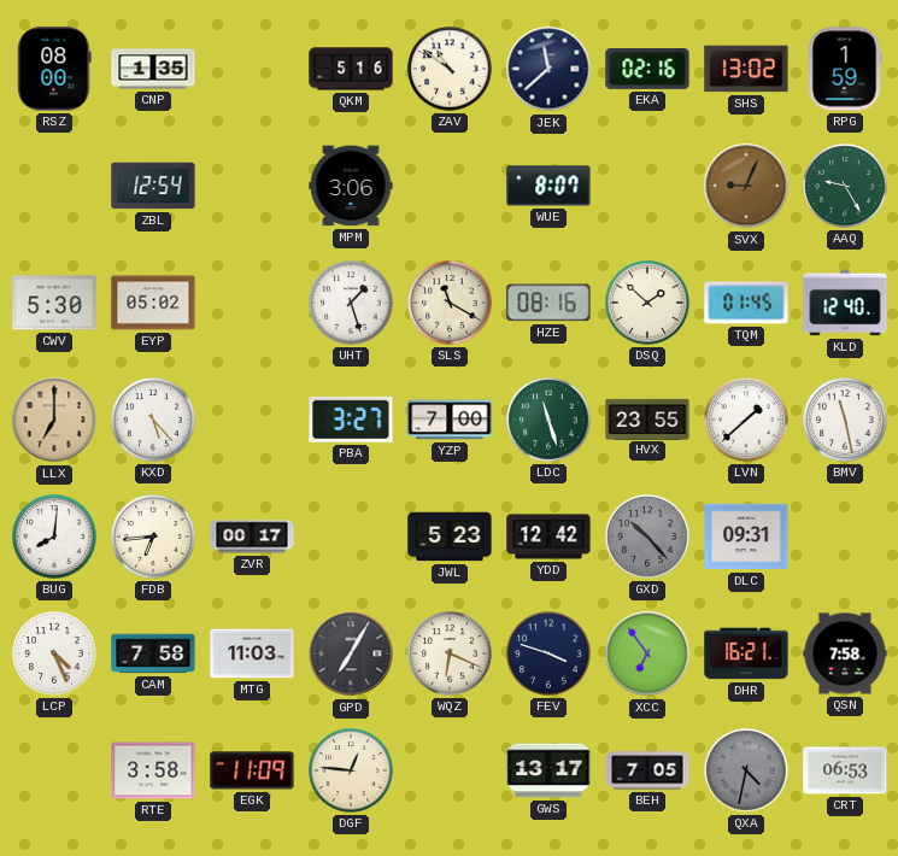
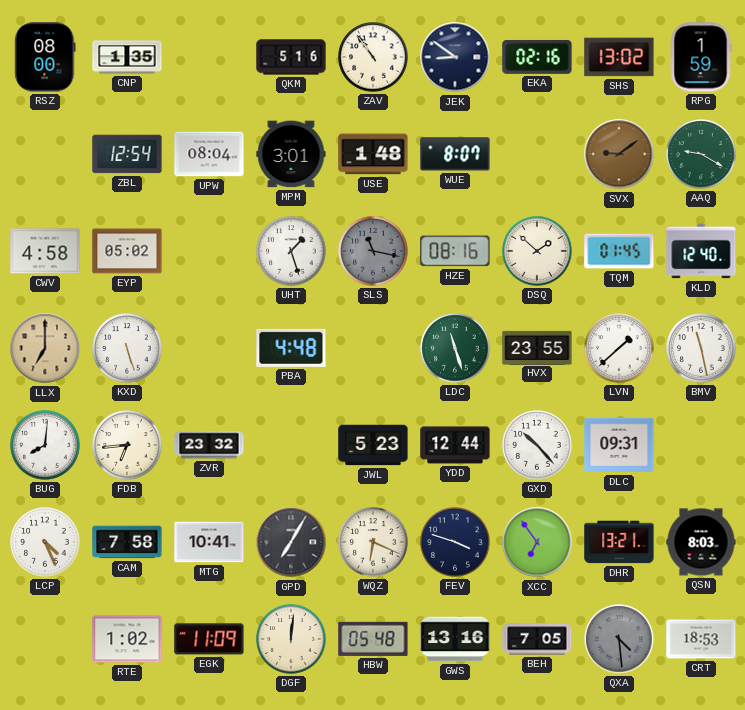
ZAV: 10:51 -> 10:54 (373, 57)
JEK: 11:38 -> 8:51 (455, 57)
UPW: none -> 08:04 (209, 154)
MPM: 3:06 -> 3:01 (291, 154)
USE: none -> 1:48 (373, 154)
SVX: 9:04 -> 9:09 (619, 154)
AAQ: 9:25 -> 9:20 (701, 154)
CWV: 5:30 -> 4:58 (45, 251)
SLS: 11:20 -> 11:17 (373, 251)
SLS dial: cream -> grey (373, 251)
KXD: 5:23 -> 5:27 (127, 348)
PBA: 3:27 -> 4:48 (291, 348)
YZP: 7:00 -> none (450, 420)
ZVR: 00:17 -> 23:32 (209, 445)
YDD: 12:42 -> 12:44 (455, 445)
GXD dial: grey -> white (537, 445)
MTG: 11:03 -> 10:41 (209, 542)
DHR: 16:21 -> 13:21 (619, 542)
QSN: 7:58 -> 8:03 (701, 542)
RTE: 3:58 -> 1:02 (127, 639)
DGF: 12:46 -> 12:01 (291, 639)
HBW: none -> 05:48 (373, 639)
GWS: 13:17 -> 13:16 (455, 639)
QXA: 4:32 -> 4:29 (619, 639)
CRT: 06:53 -> 18:53 (701, 639)
